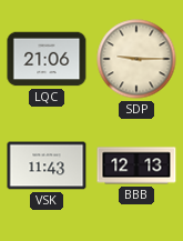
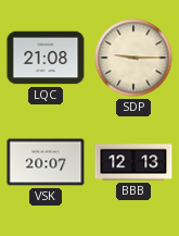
LQC: 21:06 -> 21:08 (46, 58)
VSK: 11:43 -> 20:07 (46, 162)
